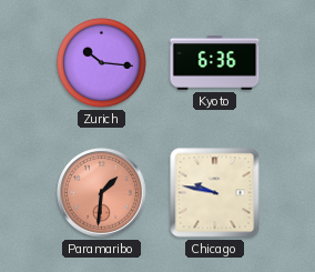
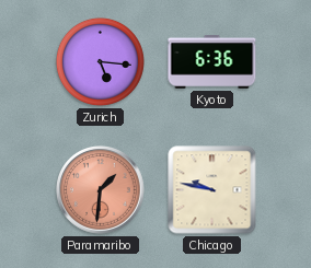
Zurich: 10:16 -> 5:16 (100, 61)
